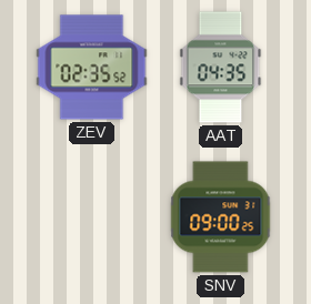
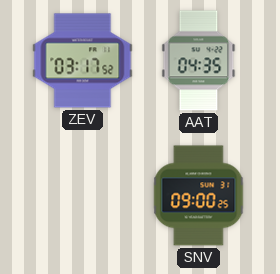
ZEV: 02:35 -> 03:17 (83, 61)
